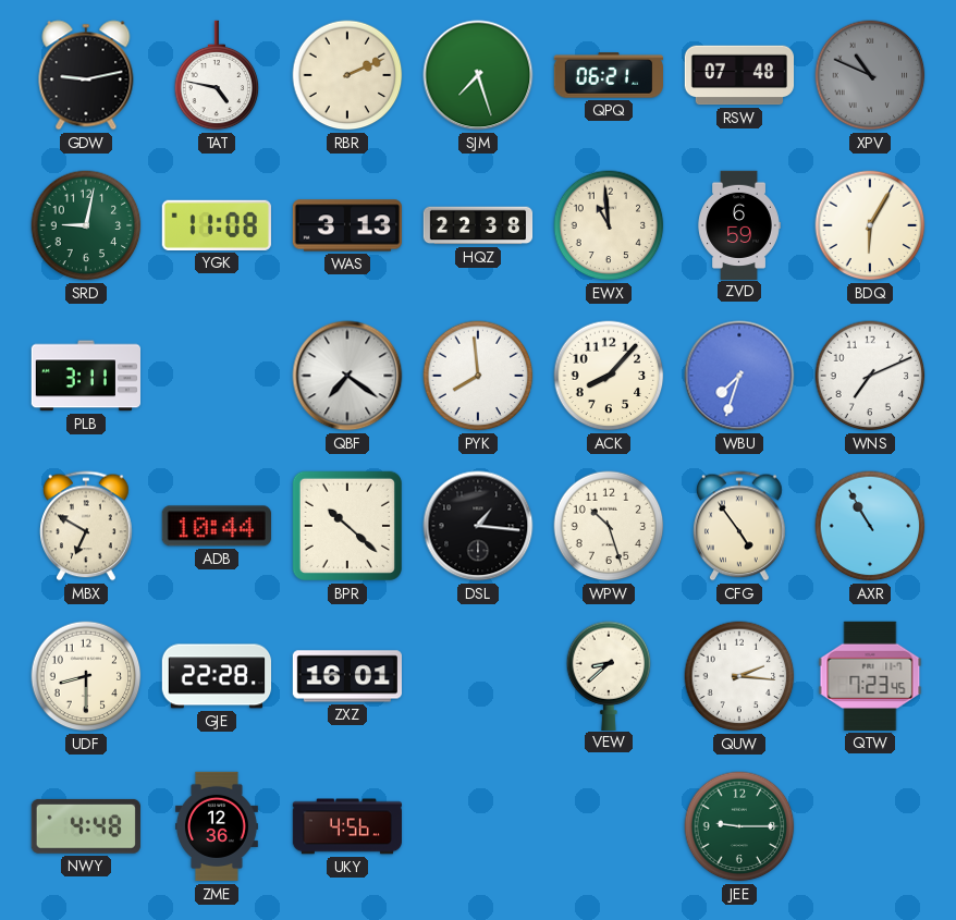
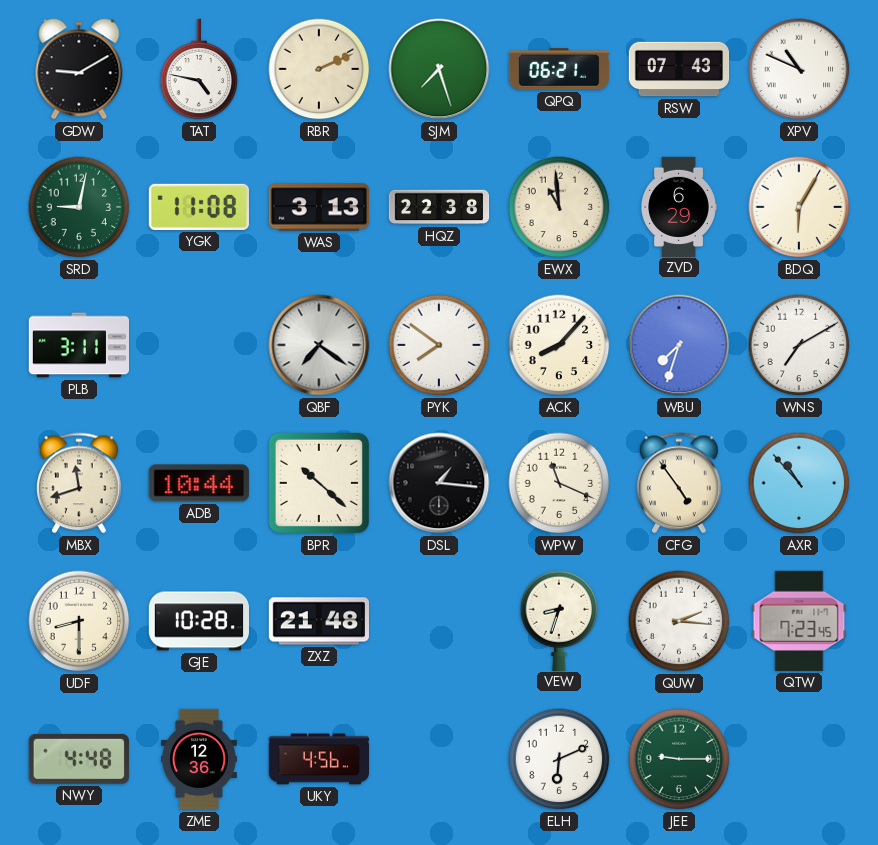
GDW: 9:13 -> 9:10 (79, 69)
RSW: 07:48 -> 07:43 (679, 69)
XPV dial: grey -> white (799, 69)
ZVD: 6:59 -> 6:29 (679, 206)
PYK: 7:59 -> 7:51 (439, 345)
WNS: 7:11 -> 7:10 (799, 345)
MBX: 6:50 -> 11:42 (80, 483)
WPW: 10:27 -> 11:19 (559, 483)
AXR: 10:55 -> 10:53 (799, 483)
GJE: 22:28 -> 10:28 (198, 621)
ZXZ: 16:01 -> 21:48 (318, 621)
VEW: 8:38 -> 8:33 (559, 620)
ELH: none -> 6:11 (559, 759)
